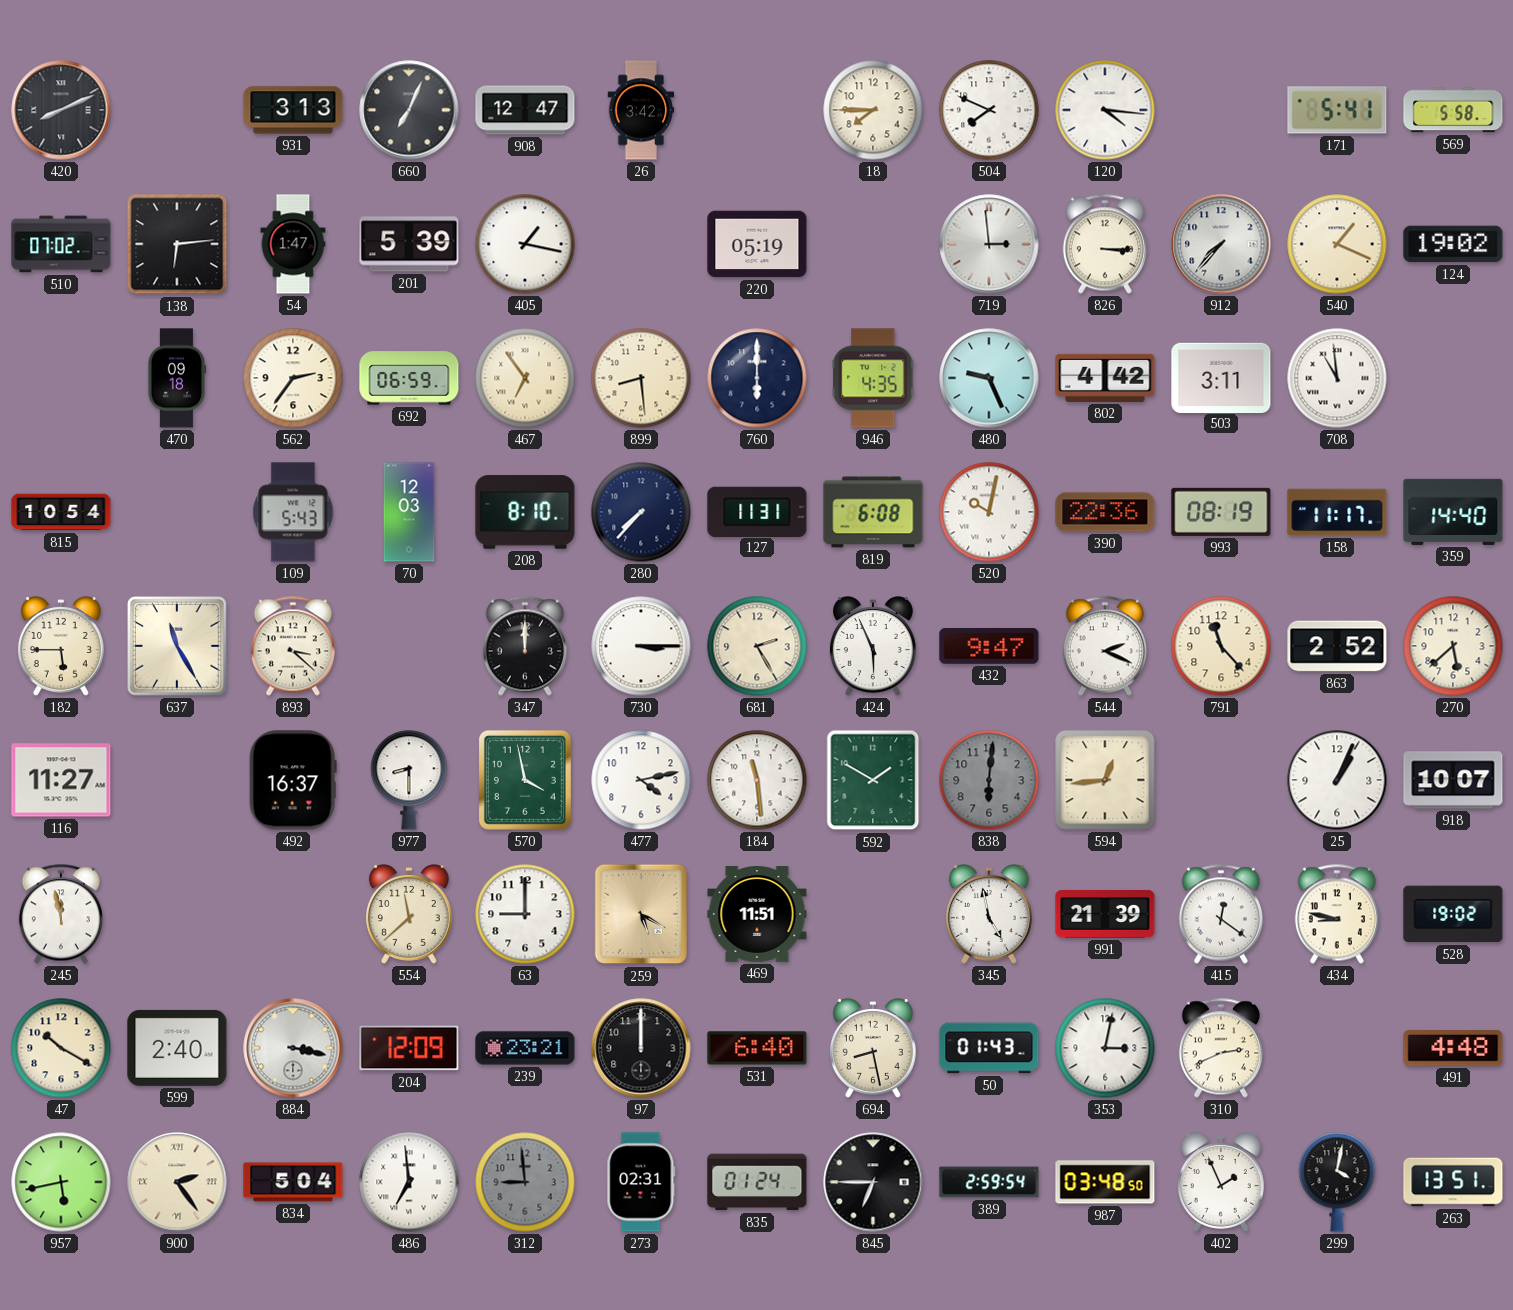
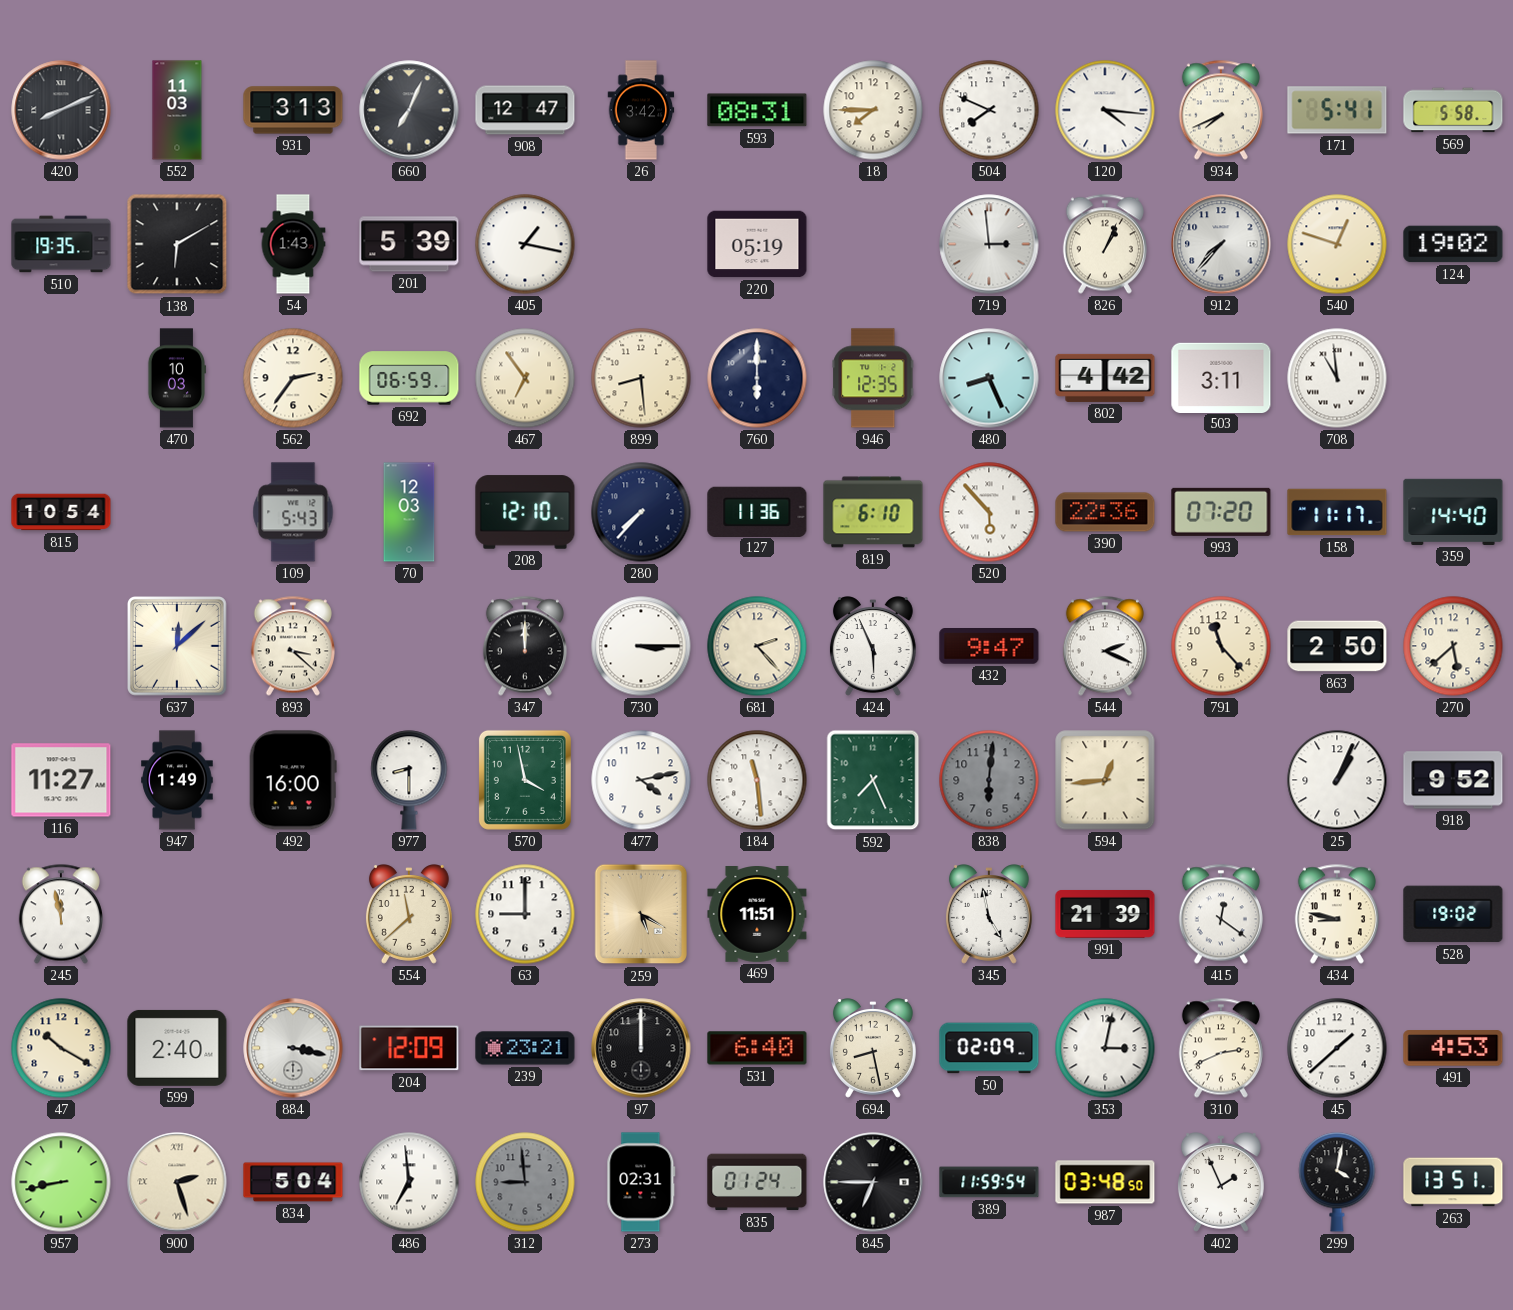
552: none -> 11:03 (177, 110)
593: none -> 08:31 (757, 110)
934: none -> 7:41 (1221, 110)
510: 07:02 -> 19:35 (61, 244)
138: 6:14 -> 6:10 (177, 244)
54: 1:47 -> 1:43 (293, 244)
826: 3:15 -> 1:04 (1105, 244)
540: 1:19 -> 12:48 (1337, 244)
470: 09:18 -> 10:03 (177, 378)
946: 4:35 -> 12:35 (873, 378)
480: 9:26 -> 8:26 (989, 378)
208: 8:10 -> 12:10 (525, 512)
127: 11:31 -> 11:36 (757, 511)
819: 6:08 -> 6:10 (873, 512)
520: 10:02 -> 5:53 (989, 512)
993: 08:19 -> 07:20 (1221, 512)
182: 5:45 -> none (61, 646)
637: 11:25 -> 12:08 (178, 647)
681: 2:25 -> 2:23 (757, 646)
863: 2:52 -> 2:50 (1337, 646)
947: none -> 1:49 (177, 780)
492: 16:37 -> 16:00 (293, 780)
592: 1:50 -> 7:26 (873, 780)
918: 10:07 -> 9:52 (1453, 780)
50: 01:43 -> 02:09 (989, 1048)
45: none -> 1:38 (1337, 1048)
491: 4:48 -> 4:53 (1453, 1048)
957: 5:43 -> 8:43 (61, 1182)
900: 2:24 -> 2:27 (177, 1182)
389: 2:59 -> 11:59 (989, 1182)
